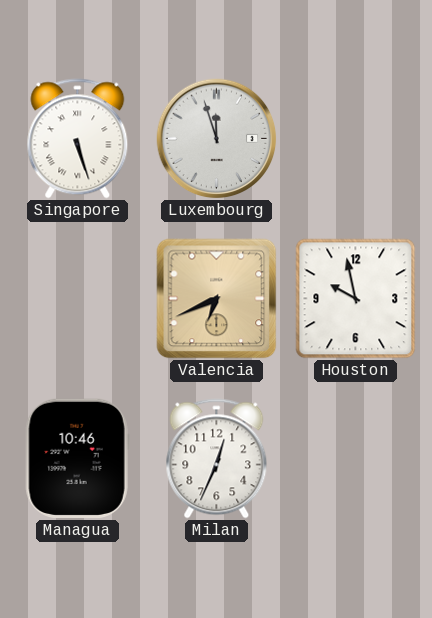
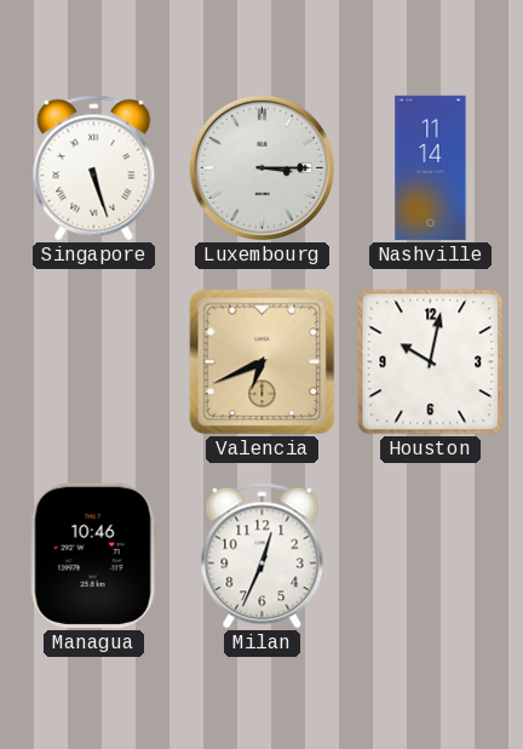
Luxembourg: 11:57 -> 3:15 (263, 168)
Nashville: none -> 11:14 (431, 168)
Houston: 9:58 -> 10:02 (431, 362)
